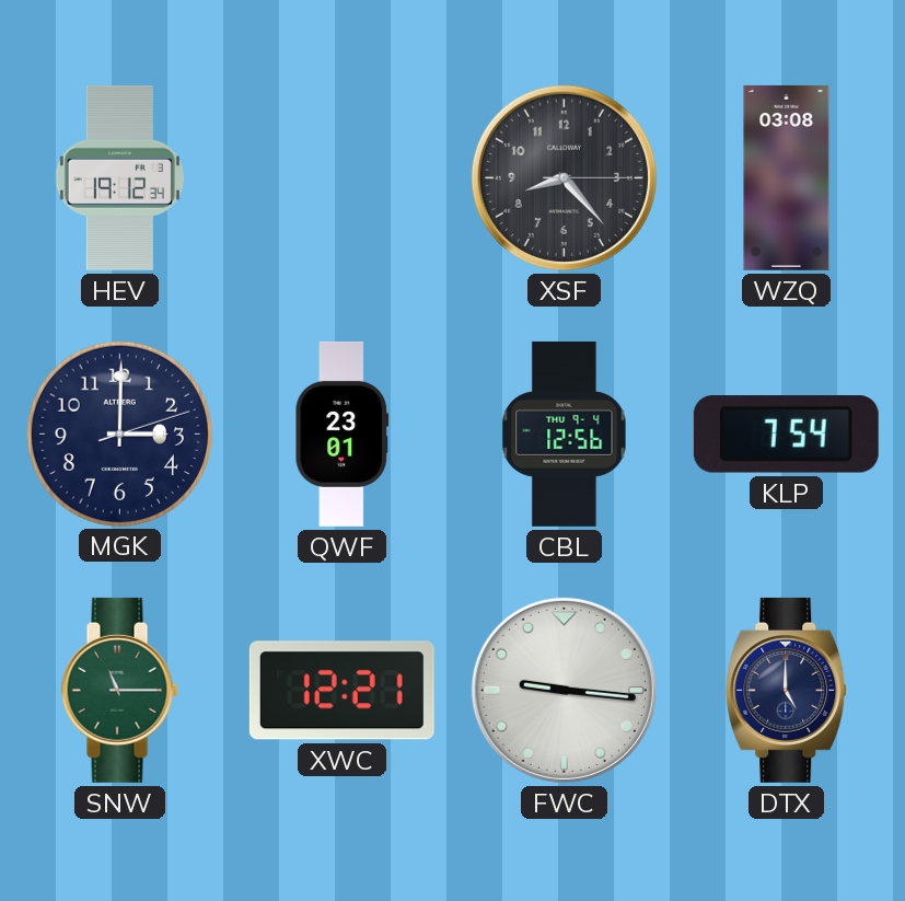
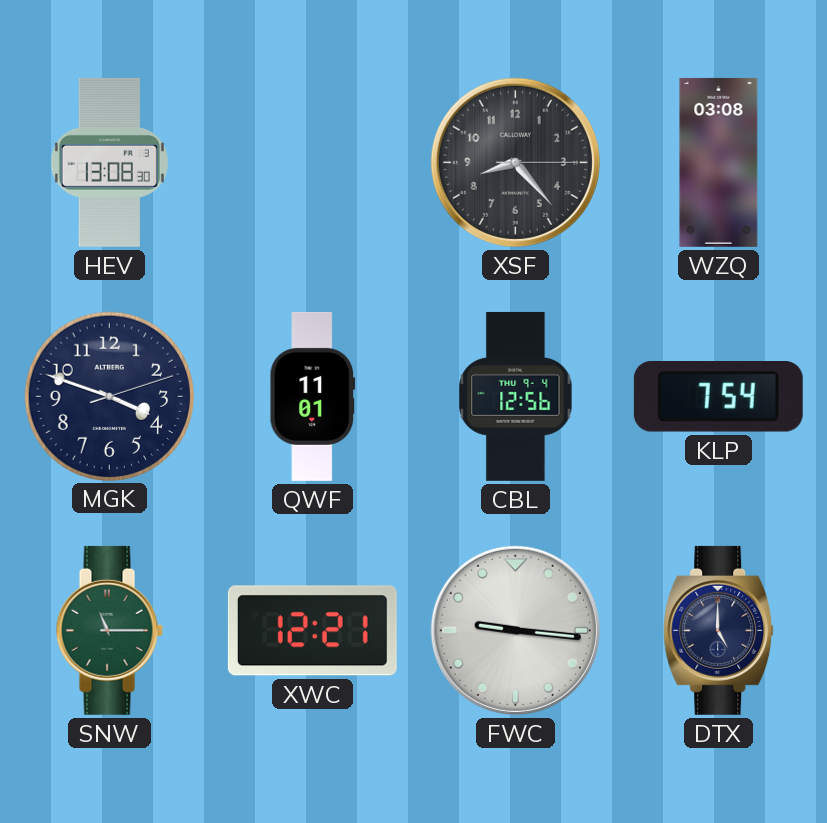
HEV: 19:12 -> 13:08 (109, 162)
MGK: 3:00 -> 3:48 (109, 396)
QWF: 23:01 -> 11:01 (312, 396)
